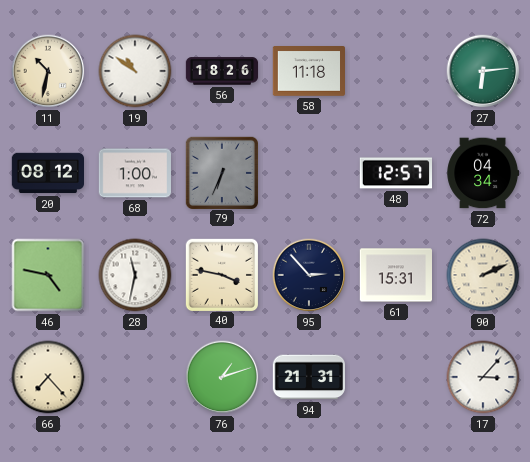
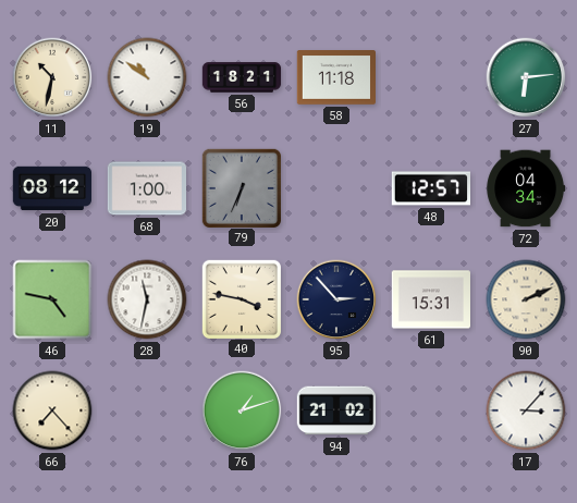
56: 18:26 -> 18:21 (242, 77)
94: 21:31 -> 21:02 (335, 410)
